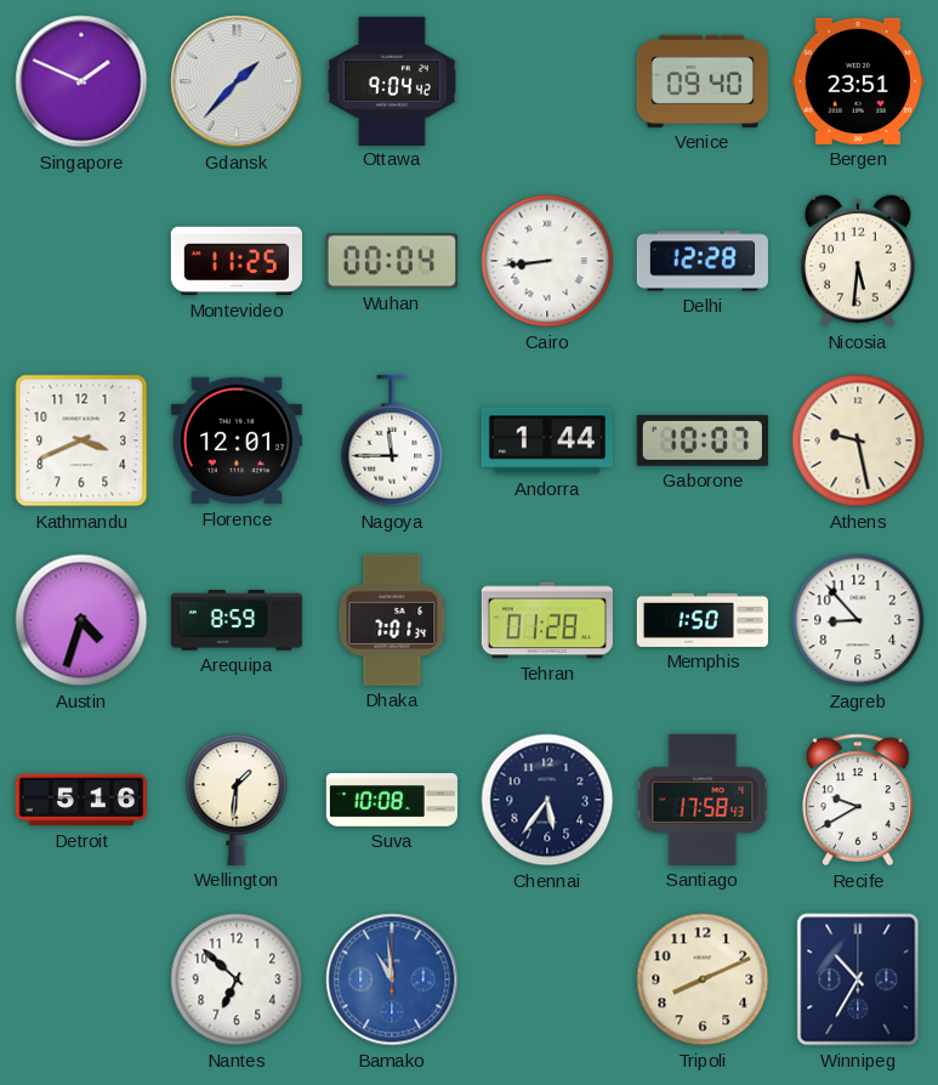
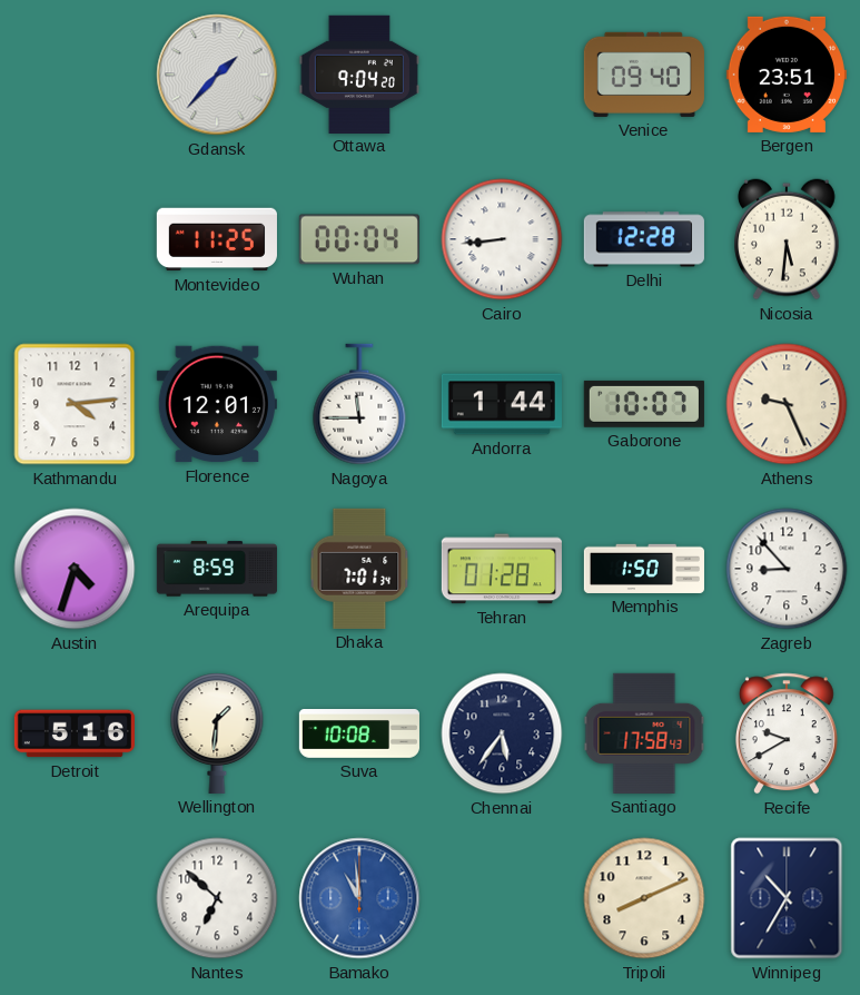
Singapore: 1:49 -> none (81, 81)
Ottawa: 9:04:42 -> 9:04:20 (359, 73)
Kathmandu: 3:41 -> 4:14 (75, 404)
Athens: 9:28 -> 9:26 (787, 404)
